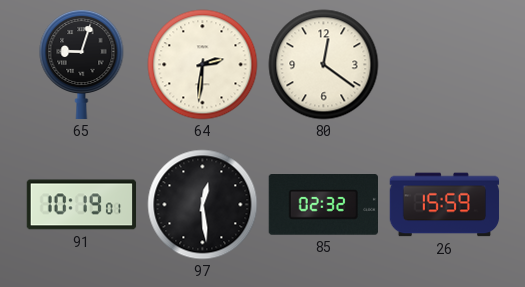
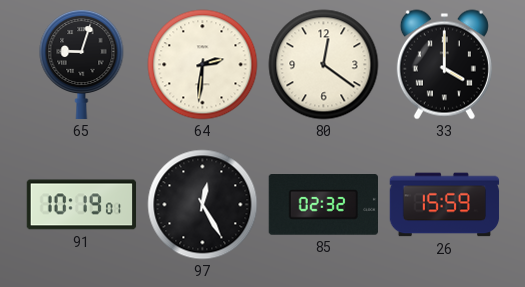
33: none -> 4:00 (444, 65)
97: 12:29 -> 12:25 (203, 205)
